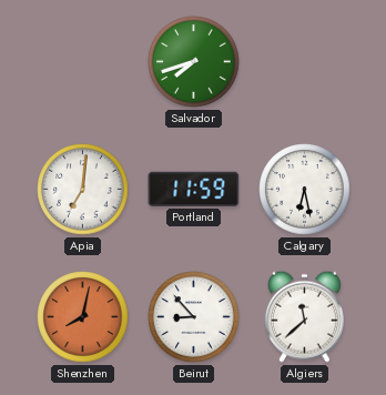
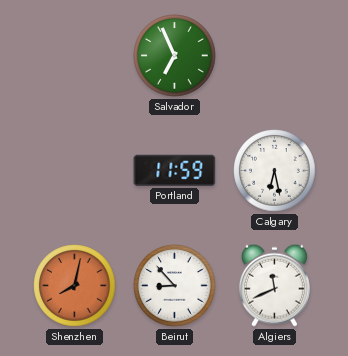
Salvador: 7:42 -> 6:56 (175, 56)
Apia: 7:01 -> none (83, 190)
Algiers: 11:38 -> 11:41 (274, 285)
